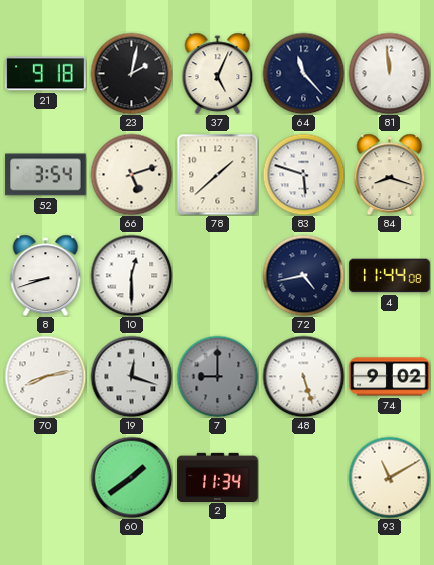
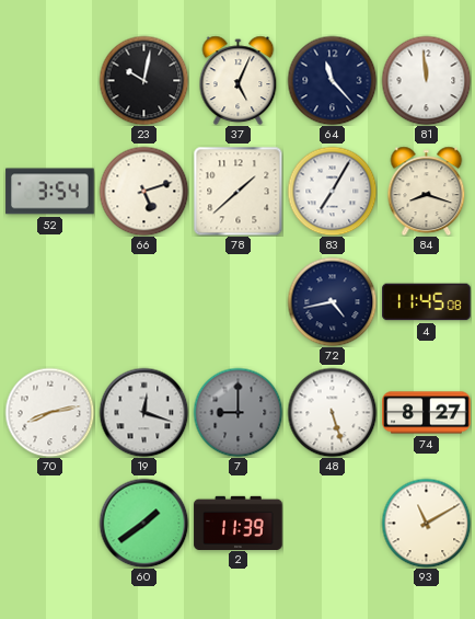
21: 9:18 -> none (46, 74)
23: 2:02 -> 10:02 (143, 80)
83: 5:48 -> 7:05 (332, 191)
8: 8:42 -> none (46, 275)
10: 12:30 -> none (131, 275)
4: 11:44 -> 11:45 (427, 302)
74: 9:02 -> 8:27 (427, 413)
2: 11:34 -> 11:39 (239, 523)
